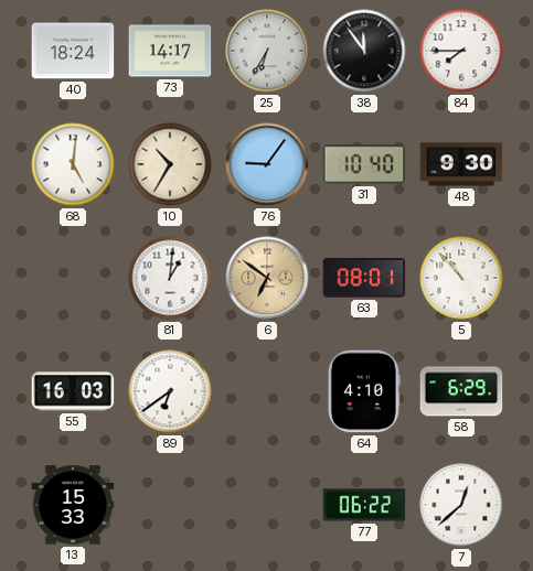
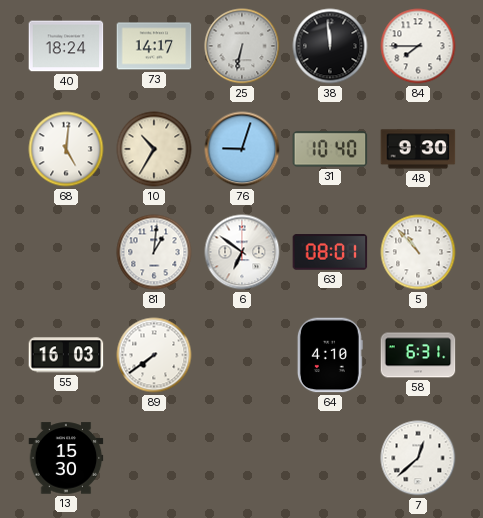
25: 6:35 -> 6:32 (242, 46)
38: 11:54 -> 11:59 (330, 46)
76: 9:06 -> 9:03 (242, 149)
6 dial: champagne -> white (242, 252)
89: 6:39 -> 7:39 (154, 355)
58: 6:29 -> 6:31 (418, 355)
13: 15:33 -> 15:30 (66, 458)
77: 06:22 -> none (364, 505)
